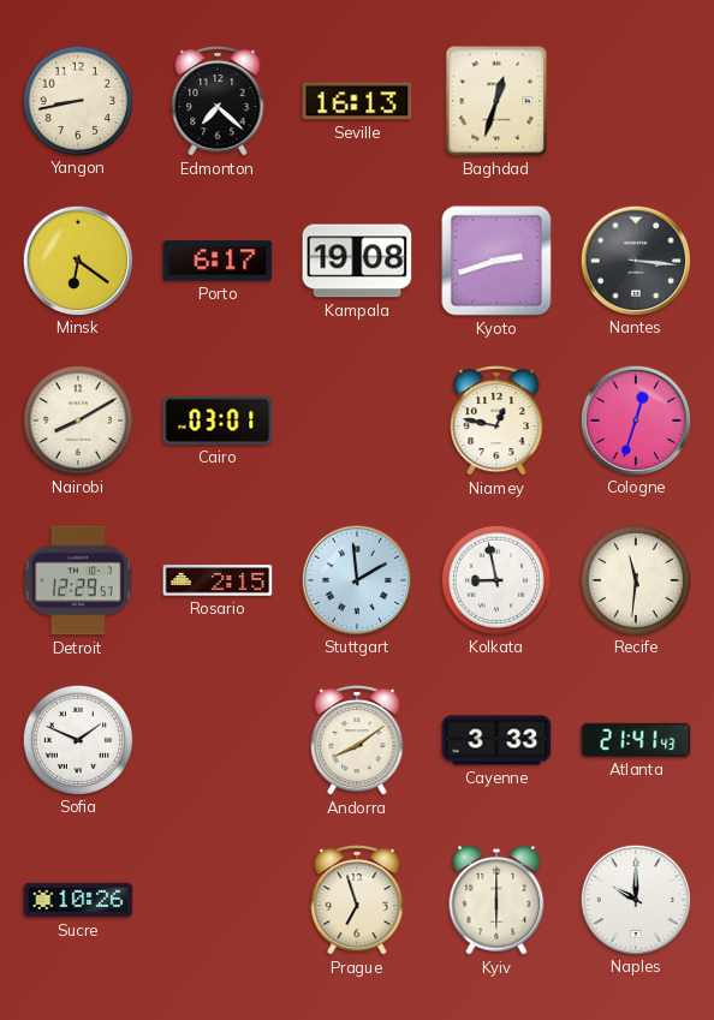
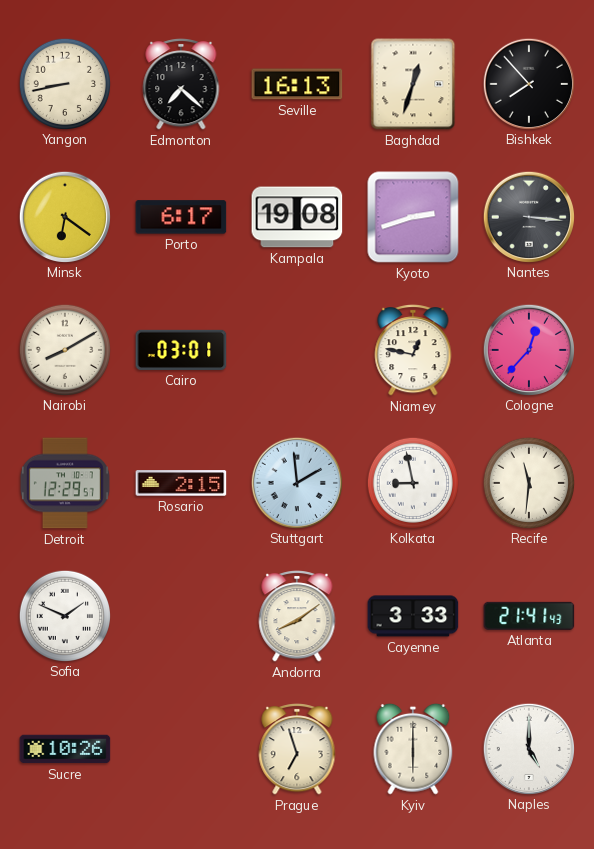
Bishkek: none -> 7:53 (528, 83)
Cologne: 12:33 -> 12:37 (528, 349)
Naples: 10:00 -> 5:00 (528, 748)
